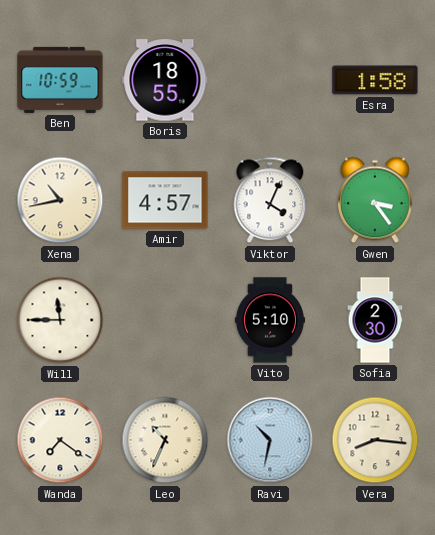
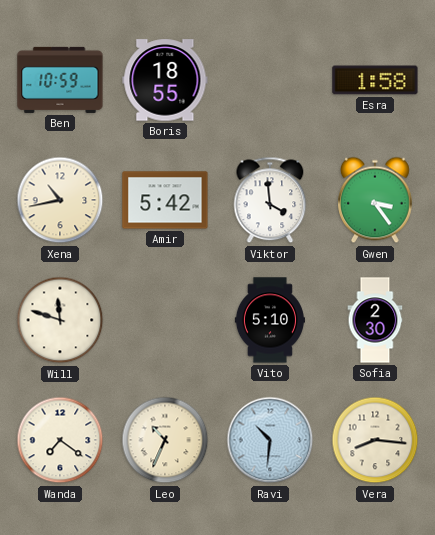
Amir: 4:57 -> 5:42 (165, 200)
Viktor: 4:04 -> 3:59 (270, 200)
Will: 11:45 -> 11:48 (60, 320)
Ravi: 10:32 -> 10:31 (270, 440)
